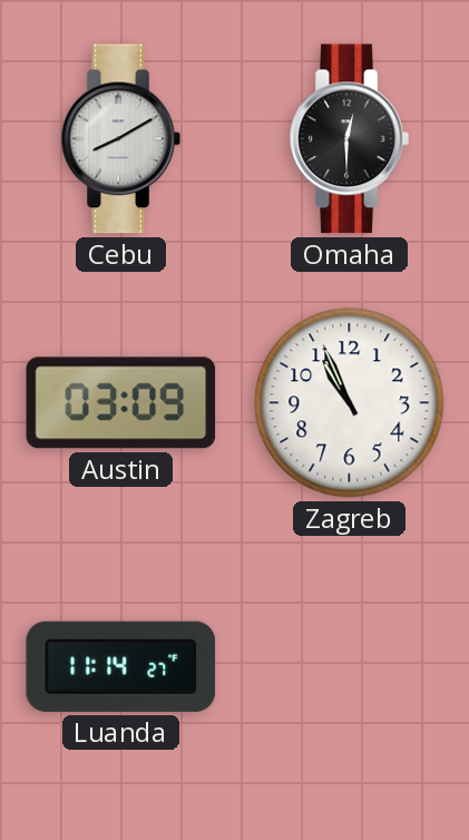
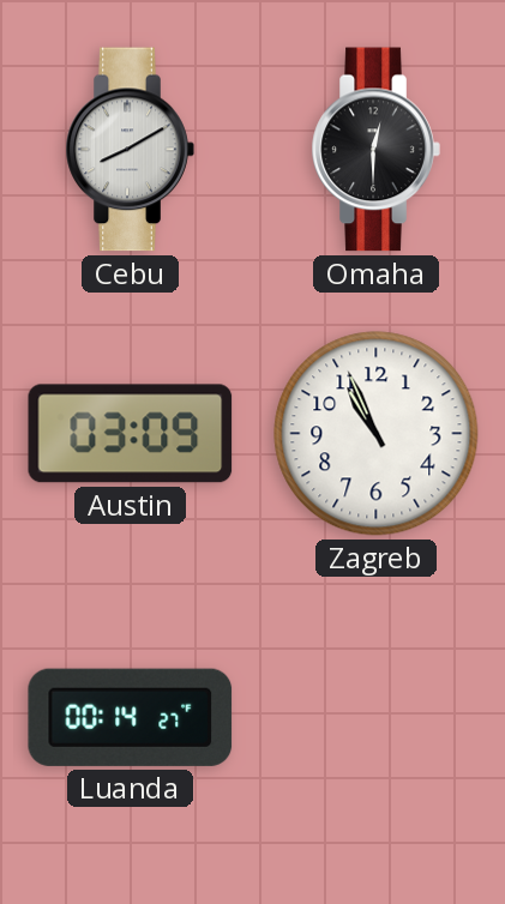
Luanda: 11:14 -> 00:14 (131, 717)
